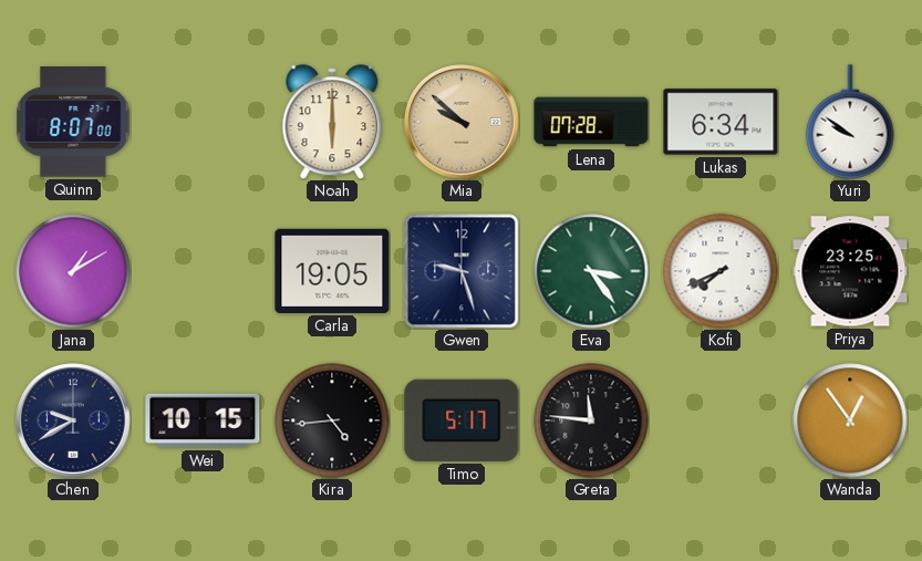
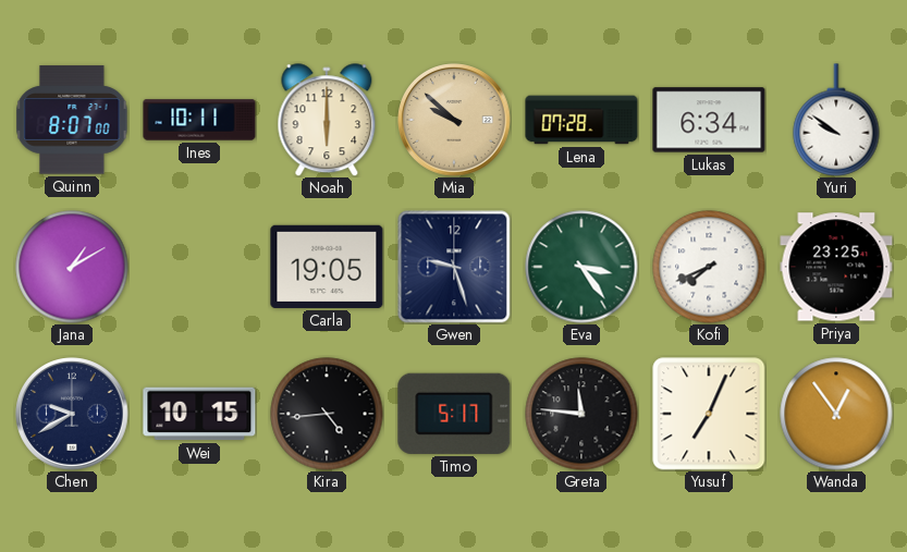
Ines: none -> 10:11 (199, 120)
Yusuf: none -> 7:04 (709, 414)
